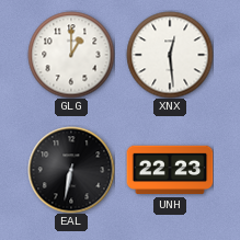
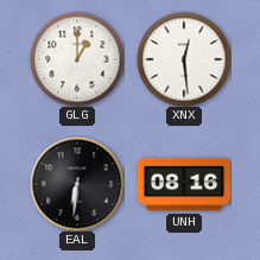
EAL: 6:32 -> 6:31 (77, 184)
UNH: 22:23 -> 08:16 (184, 184)
